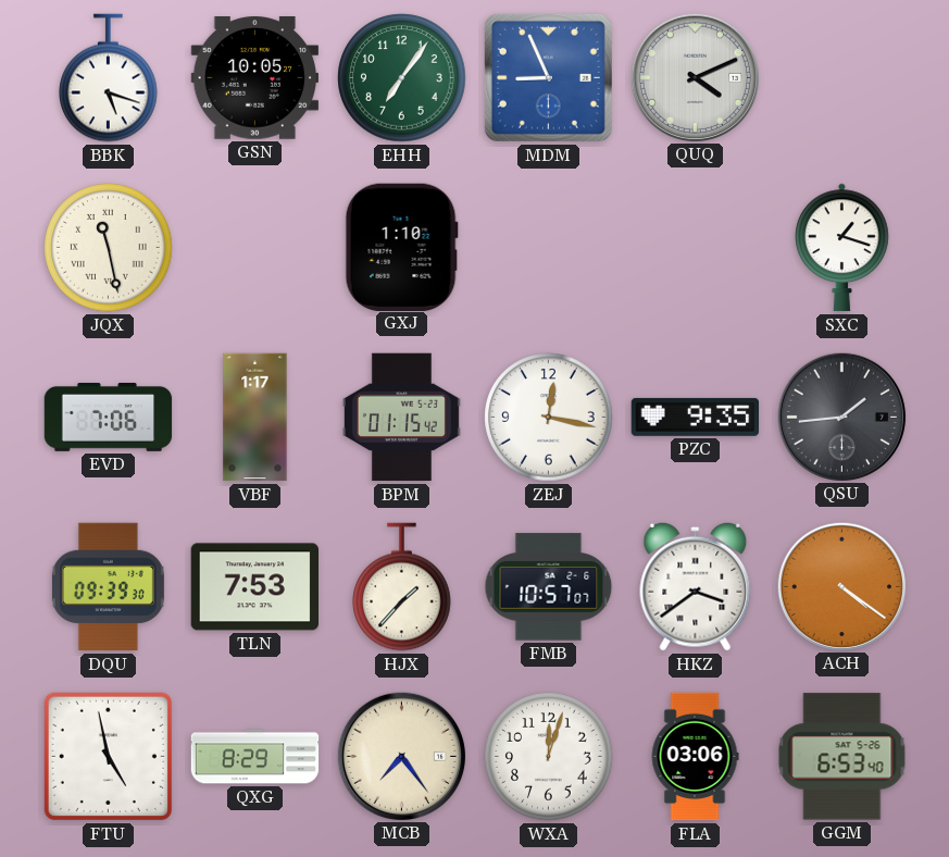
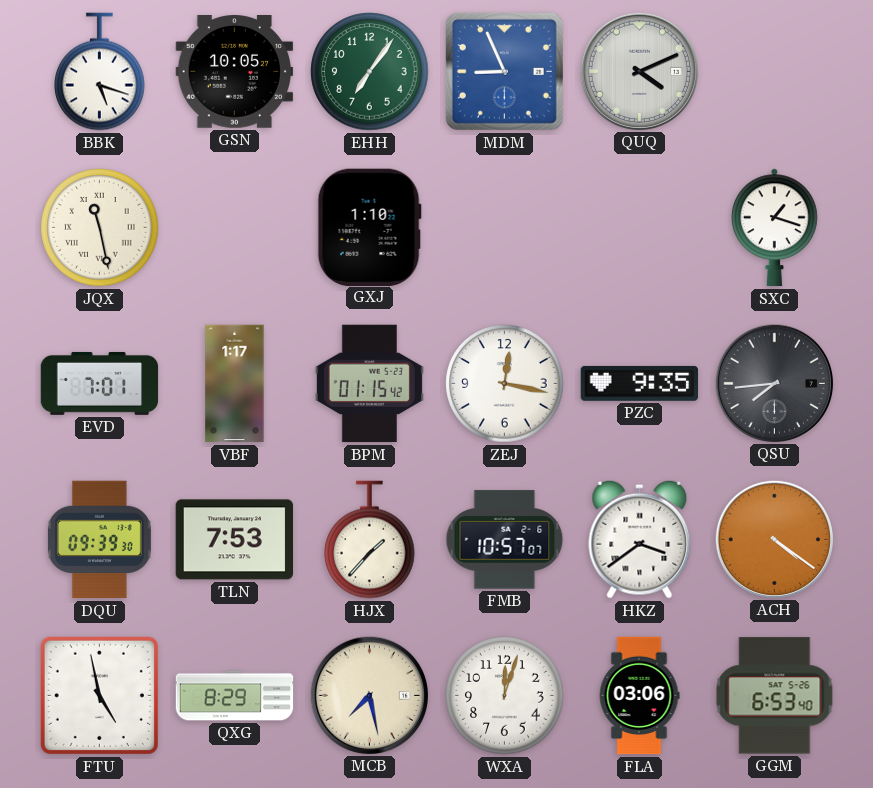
EVD: 7:06 -> 7:01 (100, 383)
QSU: 1:44 -> 7:44 (774, 383)
MCB: 7:24 -> 7:28 (369, 695)
